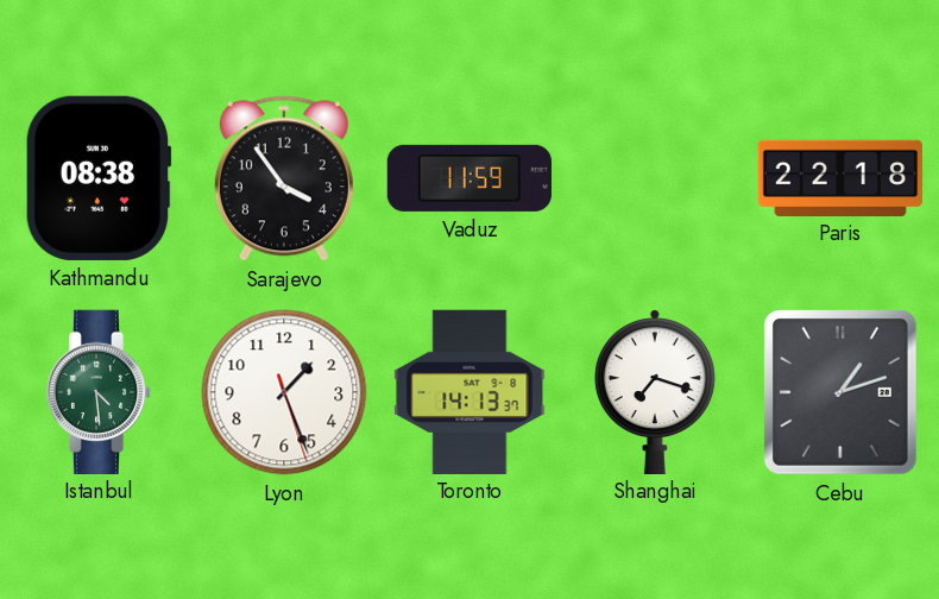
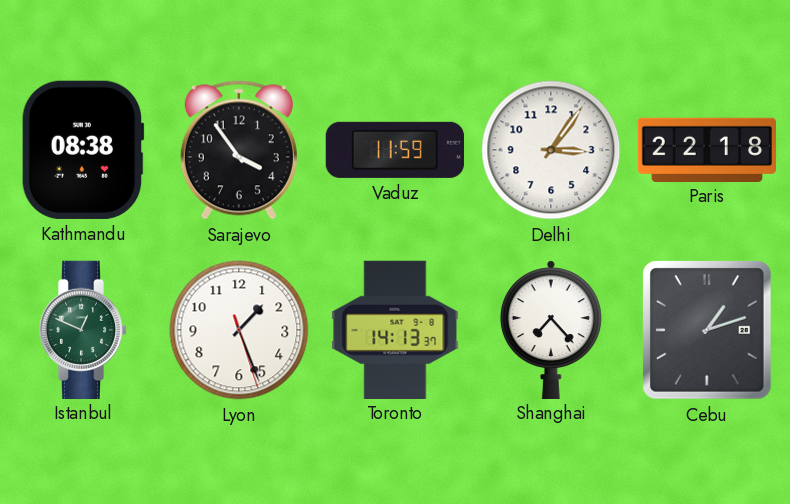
Delhi: none -> 3:06 (551, 150)
Istanbul: 4:29 -> 12:49 (83, 329)
Shanghai: 7:18 -> 7:23 (551, 329)
